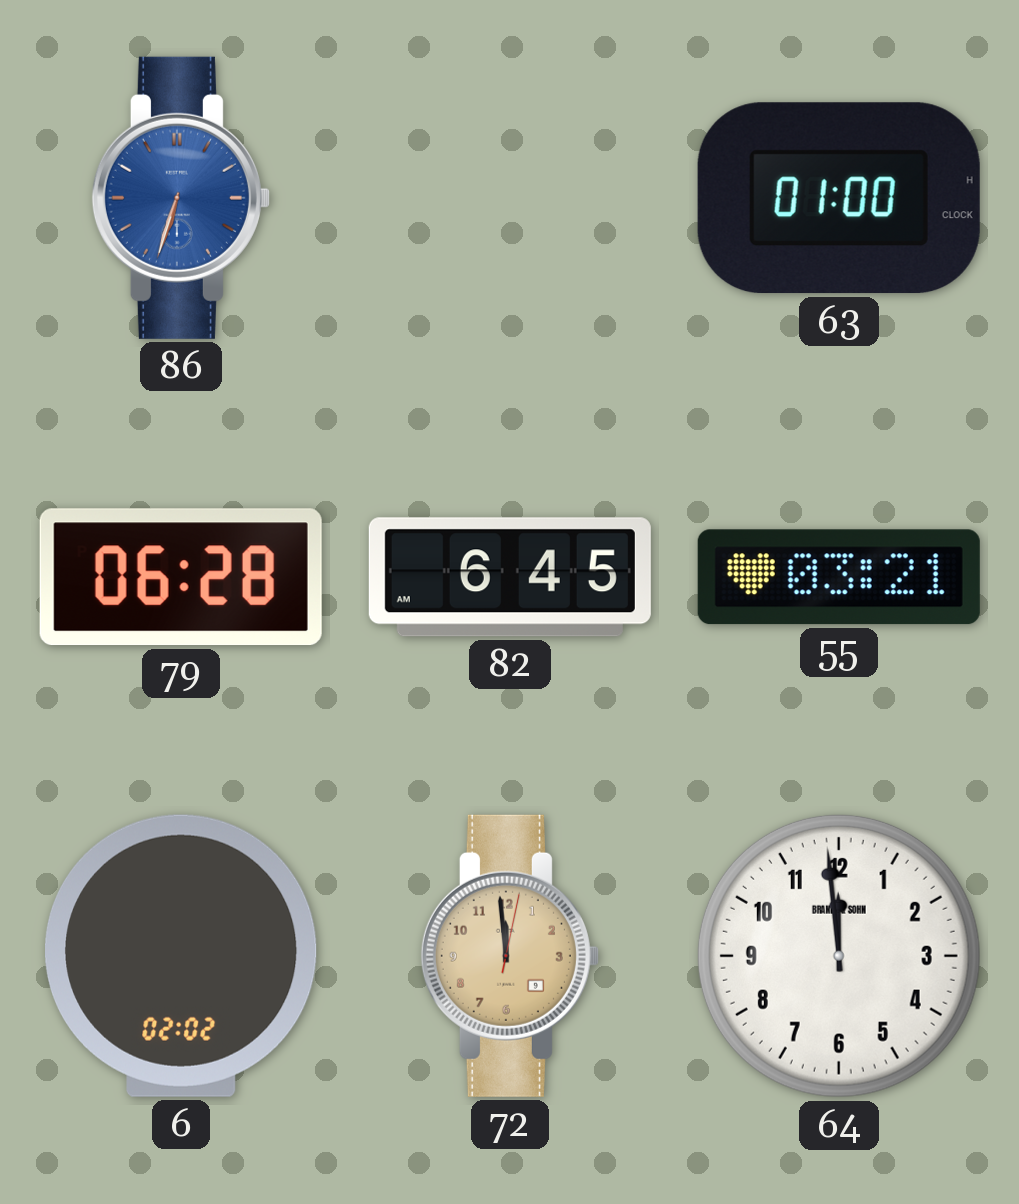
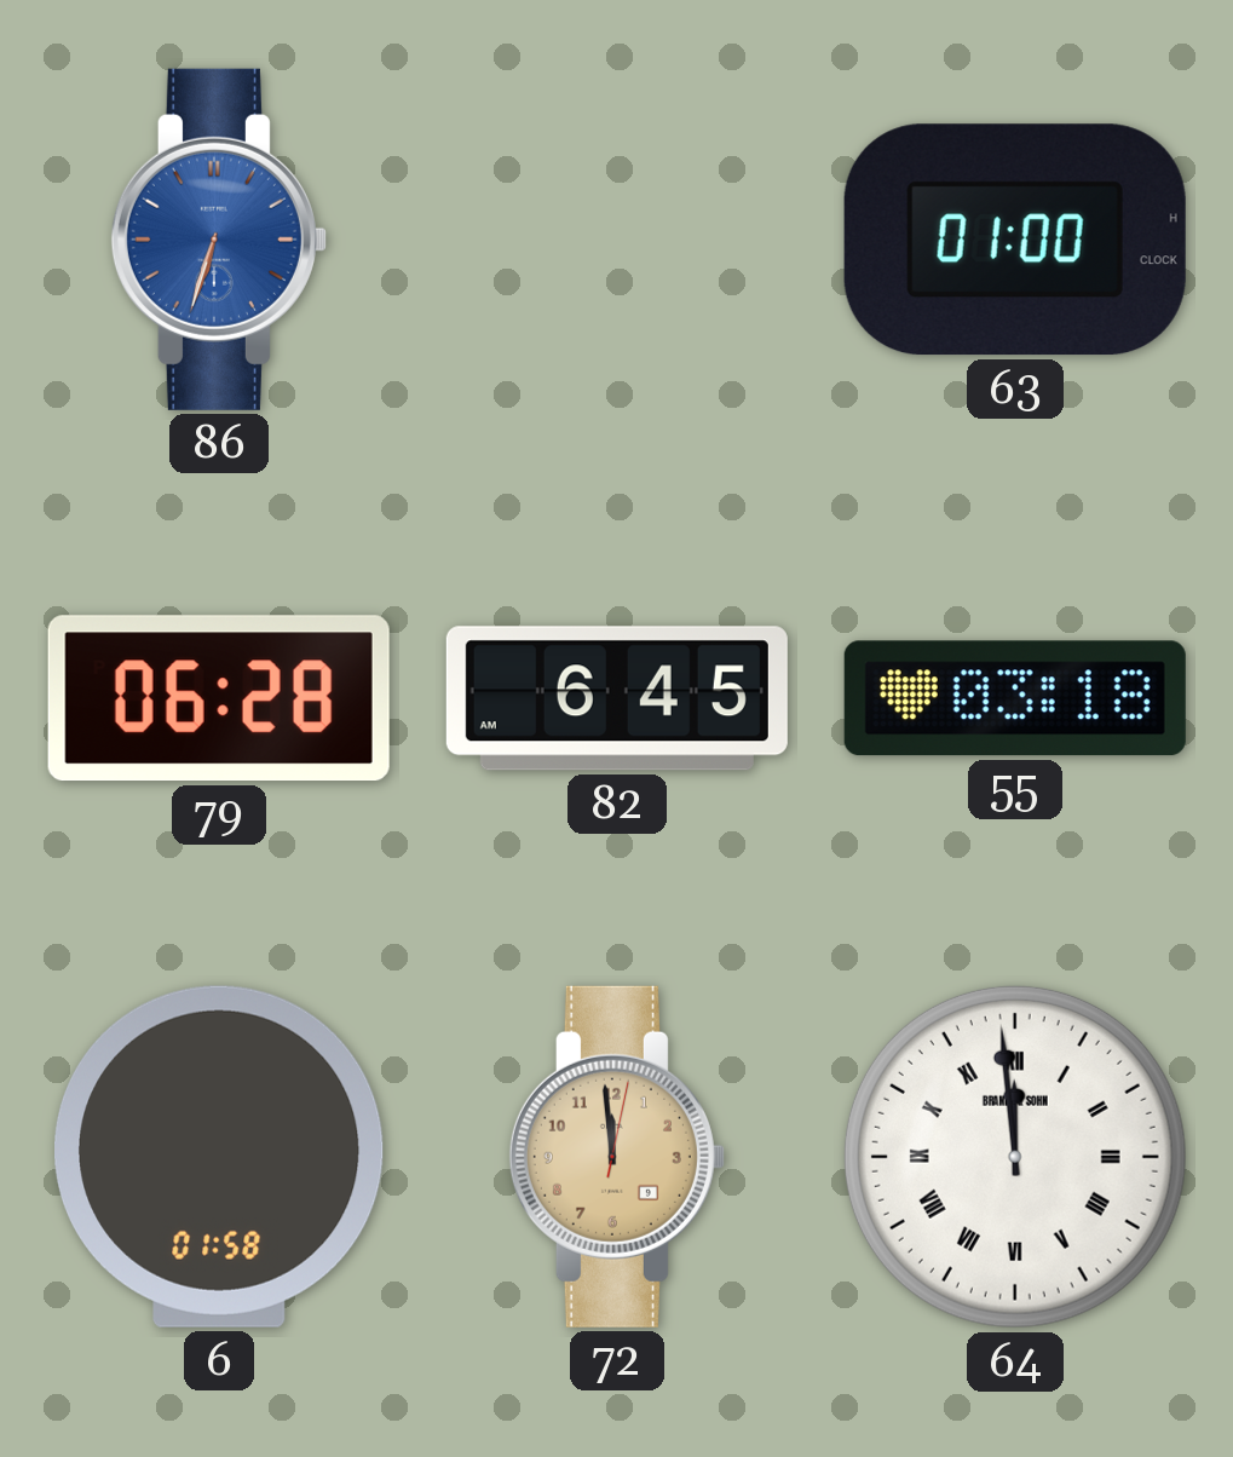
55: 03:21 -> 03:18 (1015, 698)
6: 02:02 -> 01:58 (220, 1157)
64 numerals: Arabic -> Roman (1015, 1157)
